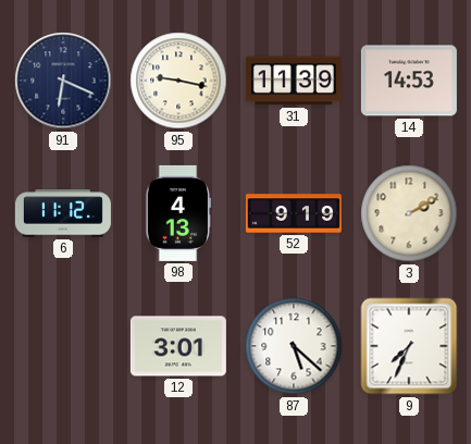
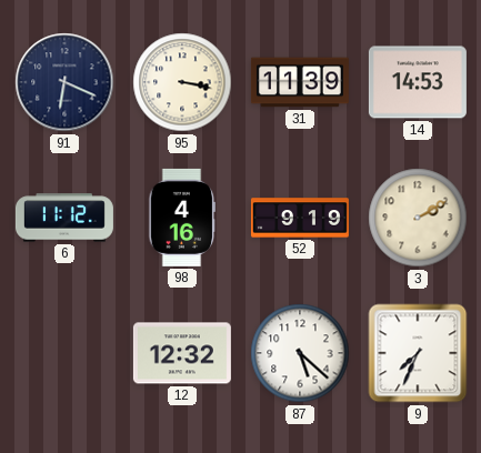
95: 9:17 -> 3:17 (182, 82)
98: 4:13 -> 4:16 (182, 218)
12: 3:01 -> 12:32 (182, 353)
